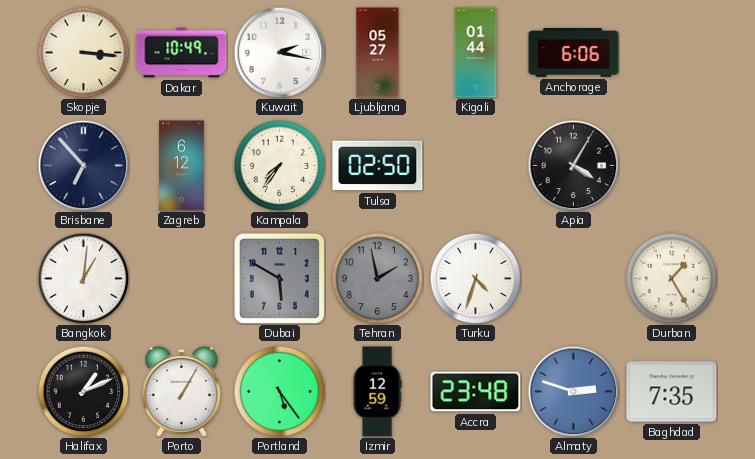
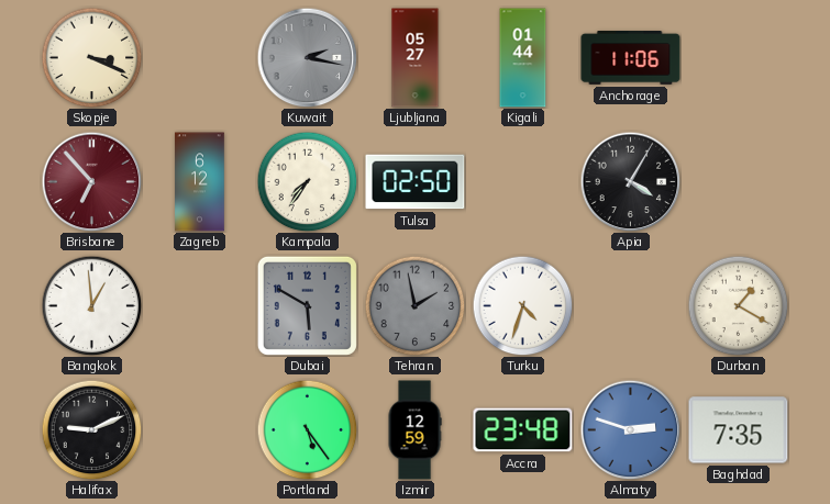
Skopje: 3:16 -> 3:19 (91, 57)
Dakar: 10:49 -> none (182, 53)
Kuwait dial: white -> grey (307, 57)
Anchorage: 6:06 -> 11:06 (631, 58)
Brisbane dial: navy -> burgundy (91, 181)
Bangkok: 1:01 -> 12:59 (91, 305)
Durban: 1:25 -> 1:20 (738, 305)
Halifax: 1:11 -> 9:11 (91, 429)
Porto: 1:05 -> none (182, 391)
